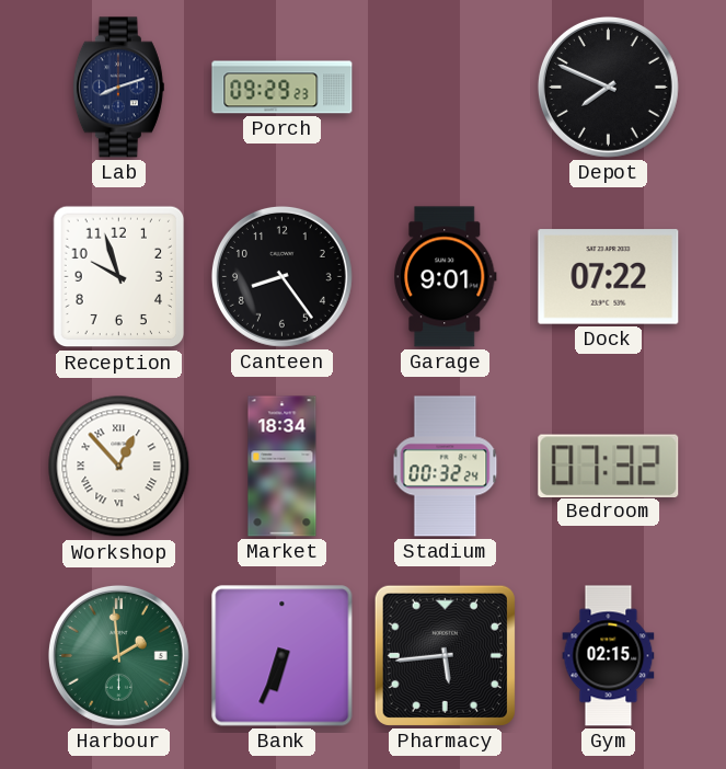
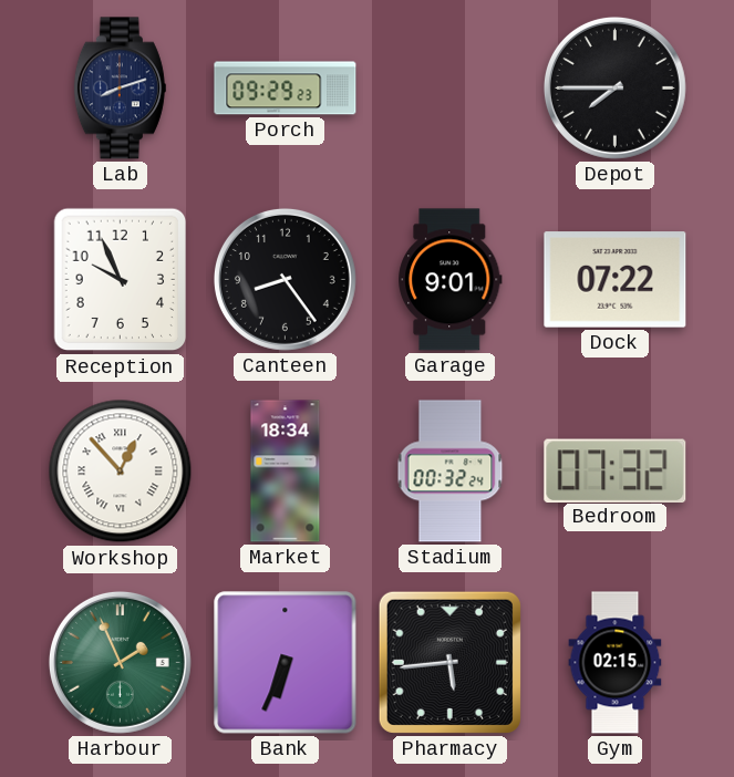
Depot: 7:49 -> 7:45 (614, 87)
Reception: 9:57 -> 9:56 (121, 280)
Harbour: 1:59 -> 1:56 (120, 662)
